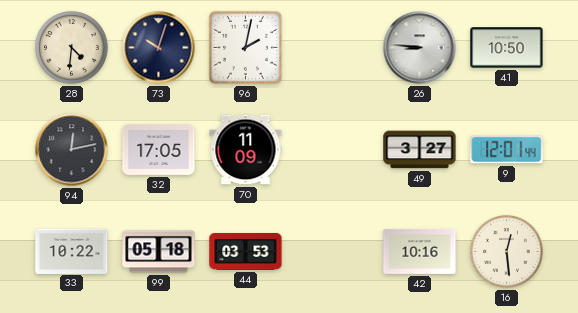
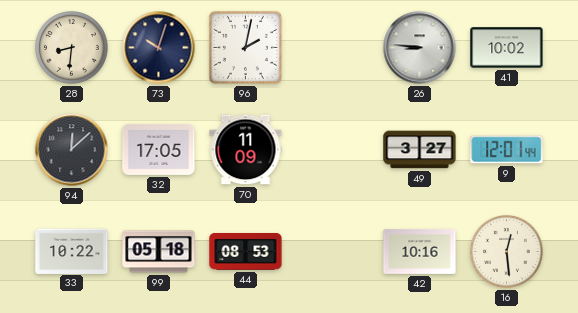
28: 4:31 -> 8:31 (72, 48)
41: 10:50 -> 10:02 (507, 48)
94: 12:13 -> 12:08 (72, 150)
44: 03:53 -> 08:53 (246, 251)
